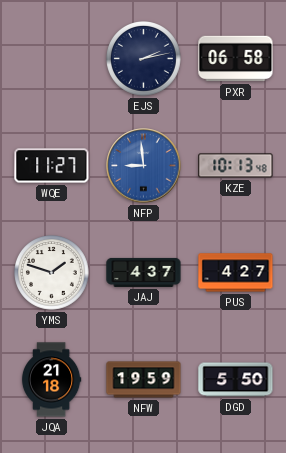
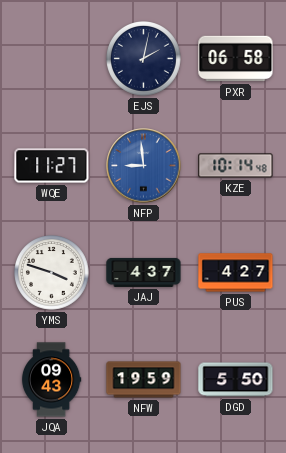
EJS: 2:13 -> 2:02 (144, 59)
KZE: 10:13 -> 10:14 (236, 166)
YMS: 1:48 -> 3:48 (52, 273)
JQA: 21:18 -> 09:43 (51, 380)
